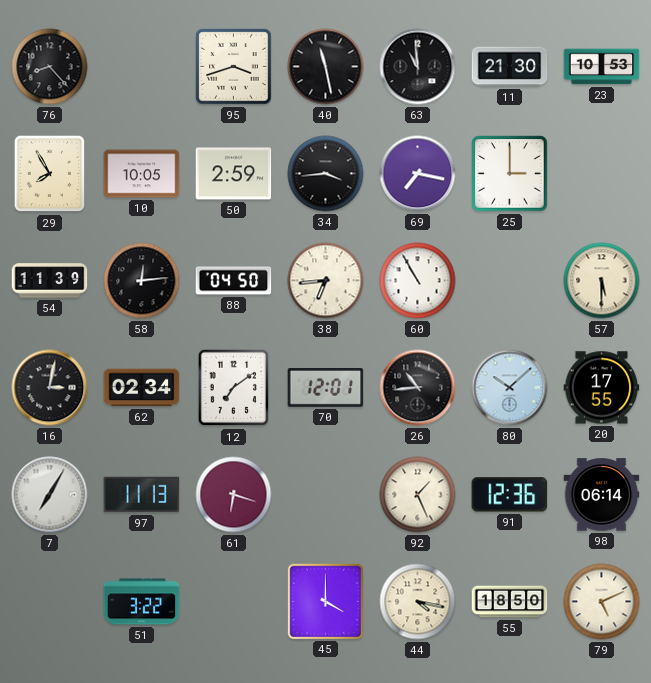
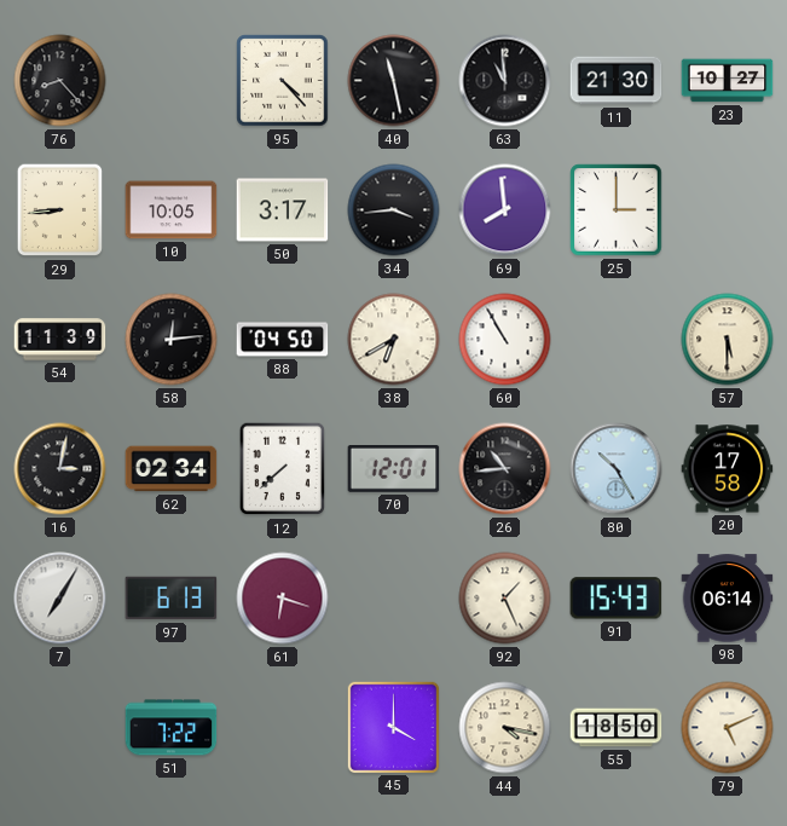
95: 3:42 -> 4:23 (283, 81)
23: 10:53 -> 10:27 (728, 81)
29: 7:55 -> 8:44 (60, 210)
50: 2:59 -> 3:17 (283, 210)
69: 7:17 -> 7:59 (505, 210)
38: 6:44 -> 6:40 (394, 340)
12: 7:09 -> 7:38 (283, 469)
80: 10:08 -> 10:25 (617, 469)
20: 17:55 -> 17:58 (728, 469)
97: 11:13 -> 6:13 (172, 599)
91: 12:36 -> 15:43 (617, 599)
51: 3:22 -> 7:22 (172, 728)
